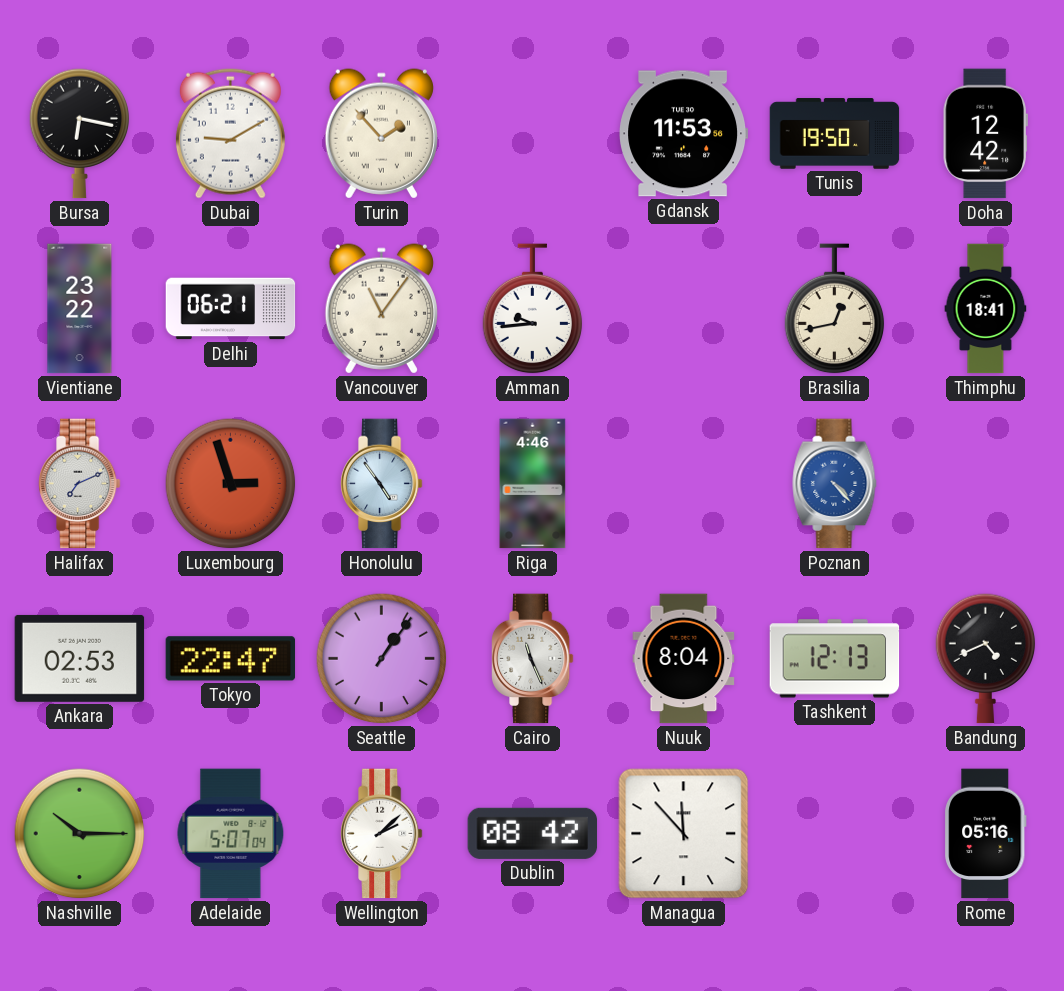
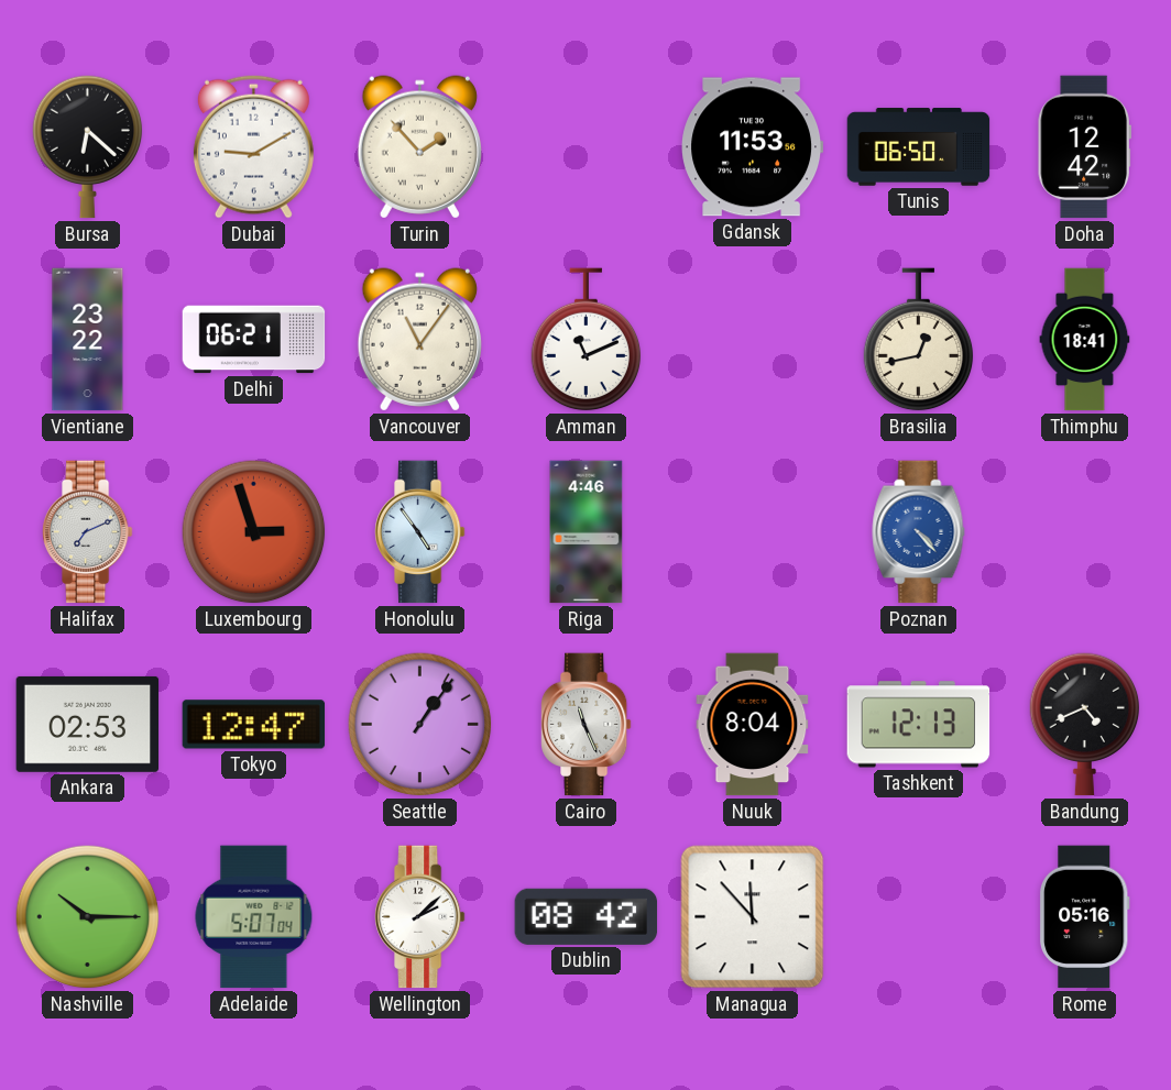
Bursa: 6:17 -> 6:22 (88, 147)
Tunis: 19:50 -> 06:50 (919, 147)
Amman: 9:44 -> 11:11 (587, 340)
Tokyo: 22:47 -> 12:47 (254, 725)
